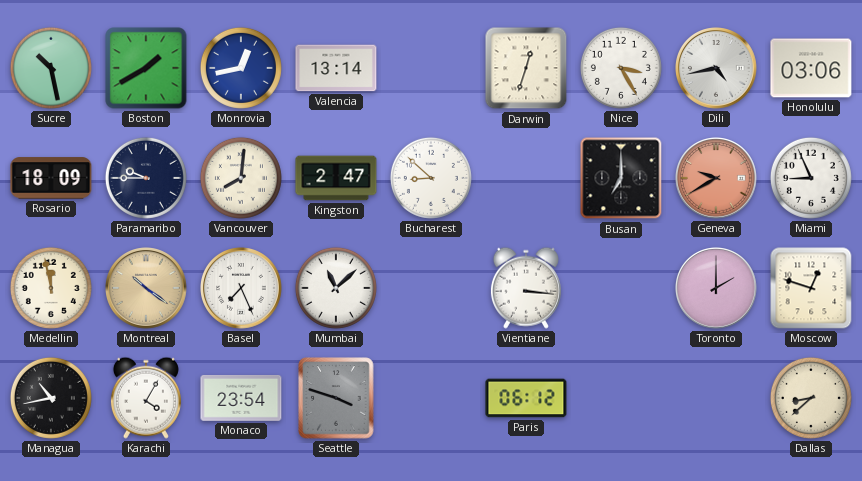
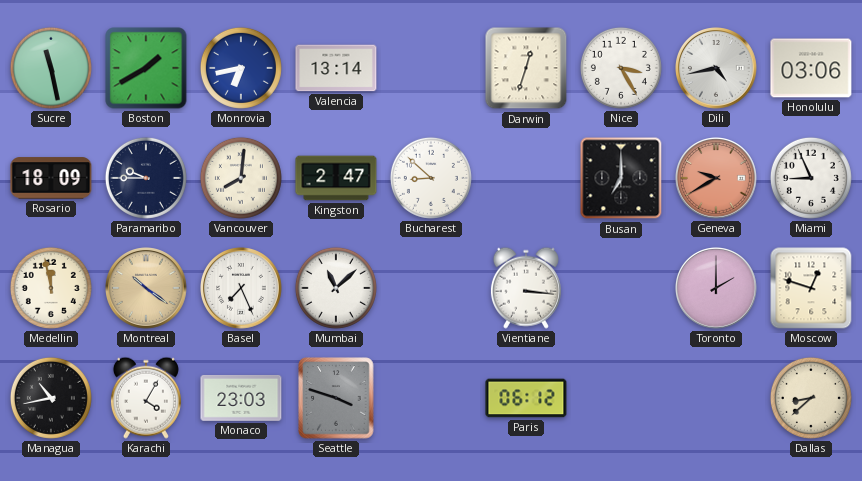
Sucre: 10:28 -> 11:28 (51, 68)
Monrovia: 12:43 -> 6:43 (241, 68)
Monaco: 23:54 -> 23:03 (241, 398)
